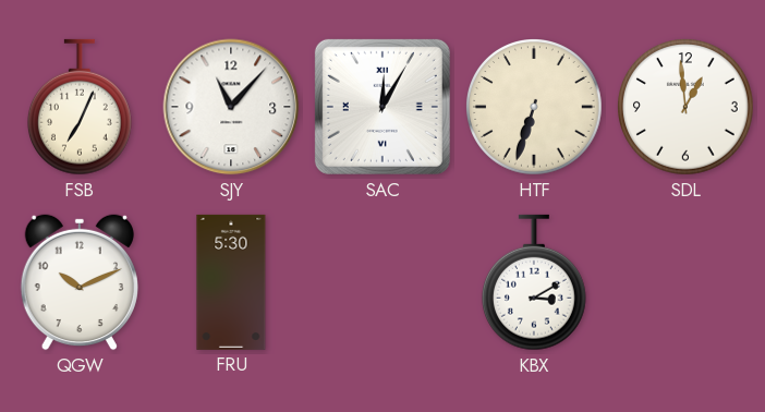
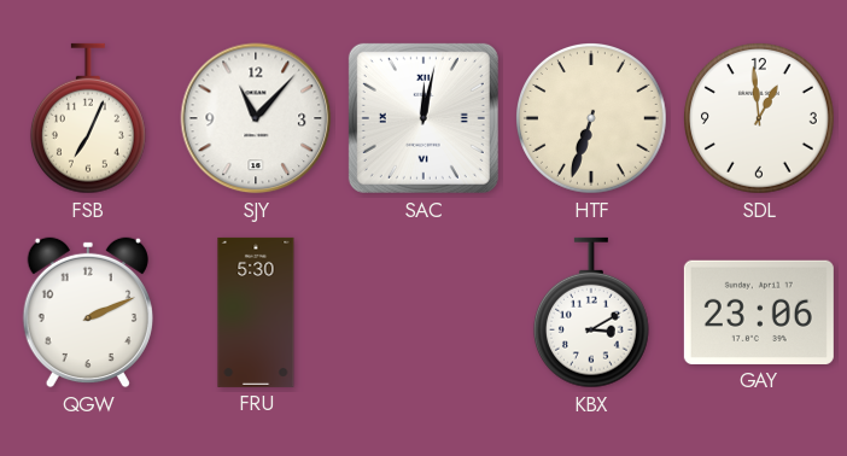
SAC: 12:05 -> 12:02 (423, 118)
QGW: 10:11 -> 2:11 (88, 312)
GAY: none -> 23:06 (759, 312)
